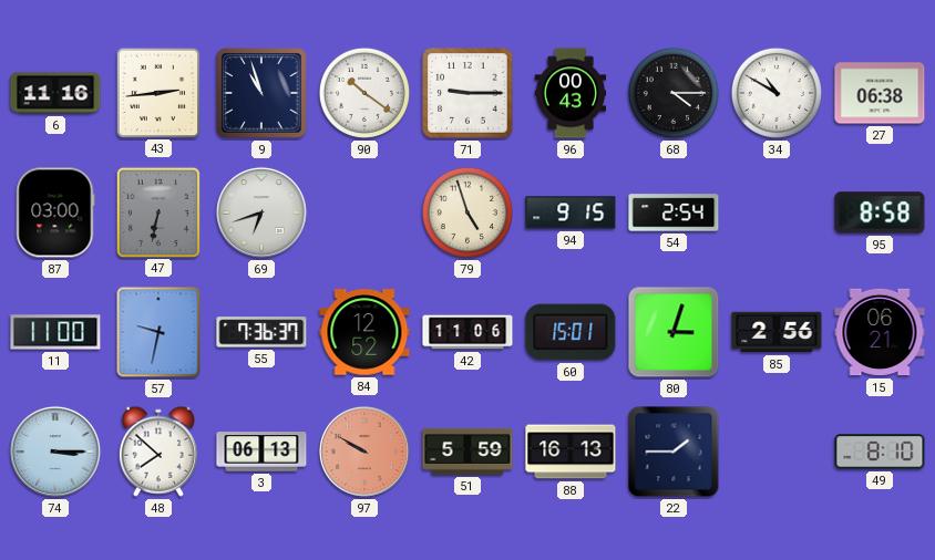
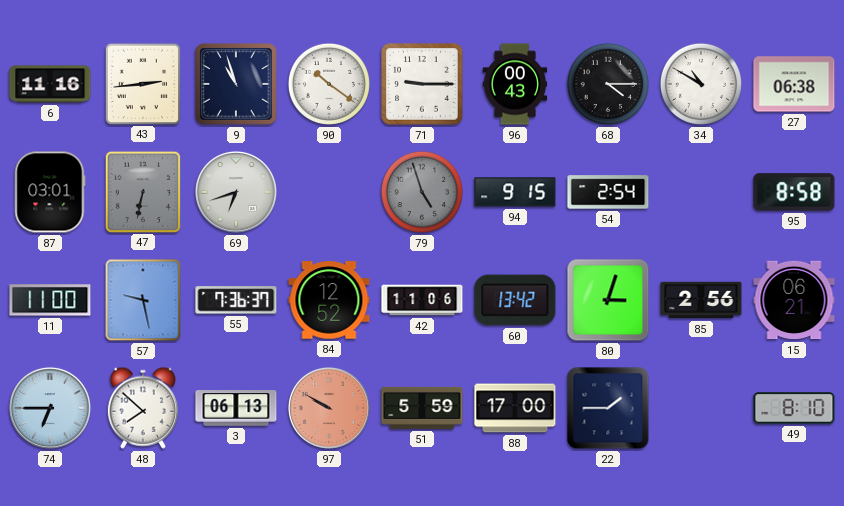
87: 03:00 -> 03:01 (50, 192)
79 dial: cream -> grey (422, 192)
57: 9:32 -> 9:28 (143, 300)
60: 15:01 -> 13:42 (515, 300)
74: 3:15 -> 6:45 (50, 408)
88: 16:13 -> 17:00 (515, 408)
